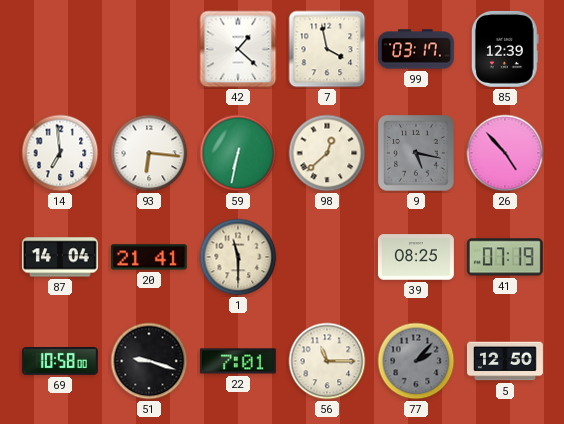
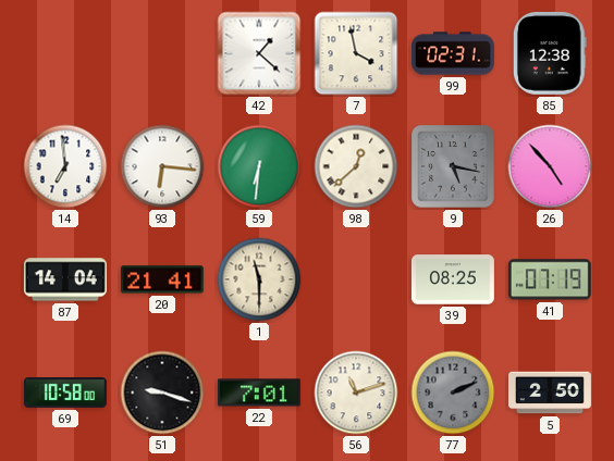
99: 03:17 -> 02:31 (454, 53)
85: 12:39 -> 12:38 (550, 53)
59: 6:32 -> 6:31 (259, 166)
56: 11:15 -> 11:12 (356, 393)
77: 2:07 -> 2:11 (453, 393)
5: 12:50 -> 2:50 (551, 393)
